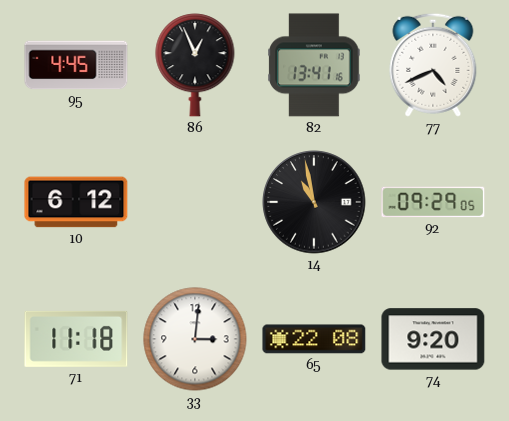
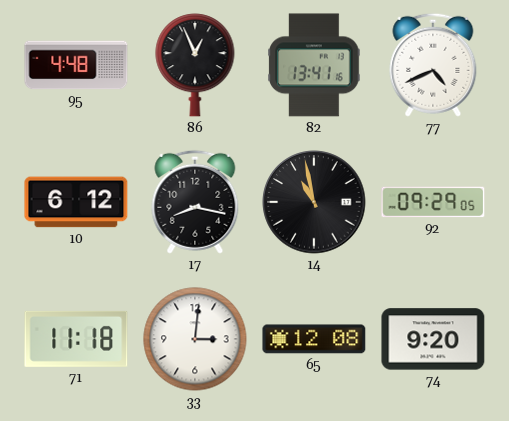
95: 4:45 -> 4:48 (76, 65)
17: none -> 8:17 (195, 202)
65: 22:08 -> 12:08 (314, 339)
